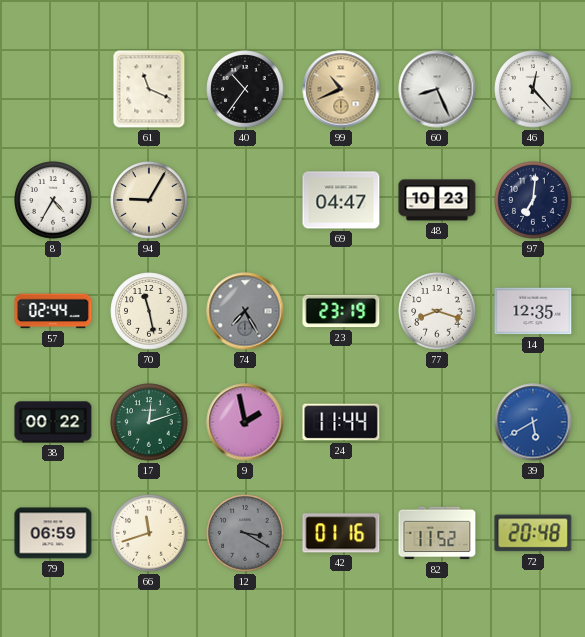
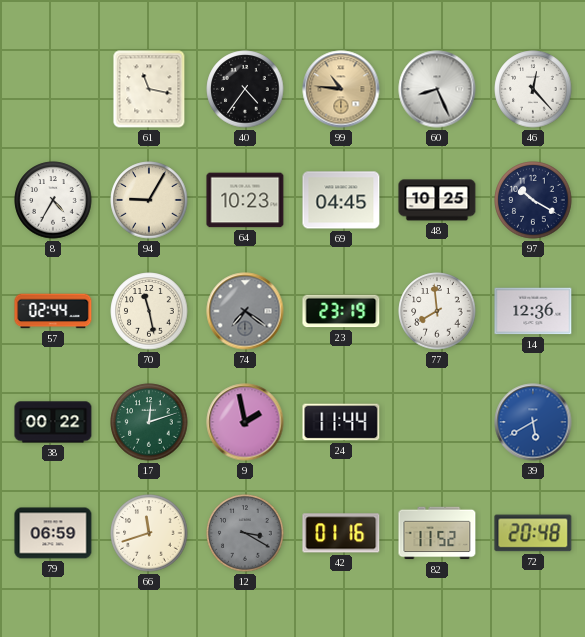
61: 11:19 -> 11:17 (149, 89)
40: 10:36 -> 4:36 (245, 89)
99: 10:41 -> 10:46 (341, 89)
64: none -> 10:23 (245, 200)
69: 04:47 -> 04:45 (341, 200)
48: 10:23 -> 10:25 (437, 200)
97: 7:01 -> 10:20 (533, 200)
74: 7:25 -> 7:21 (245, 311)
77: 8:18 -> 7:59 (437, 311)
14: 12:35 -> 12:36 (533, 311)
